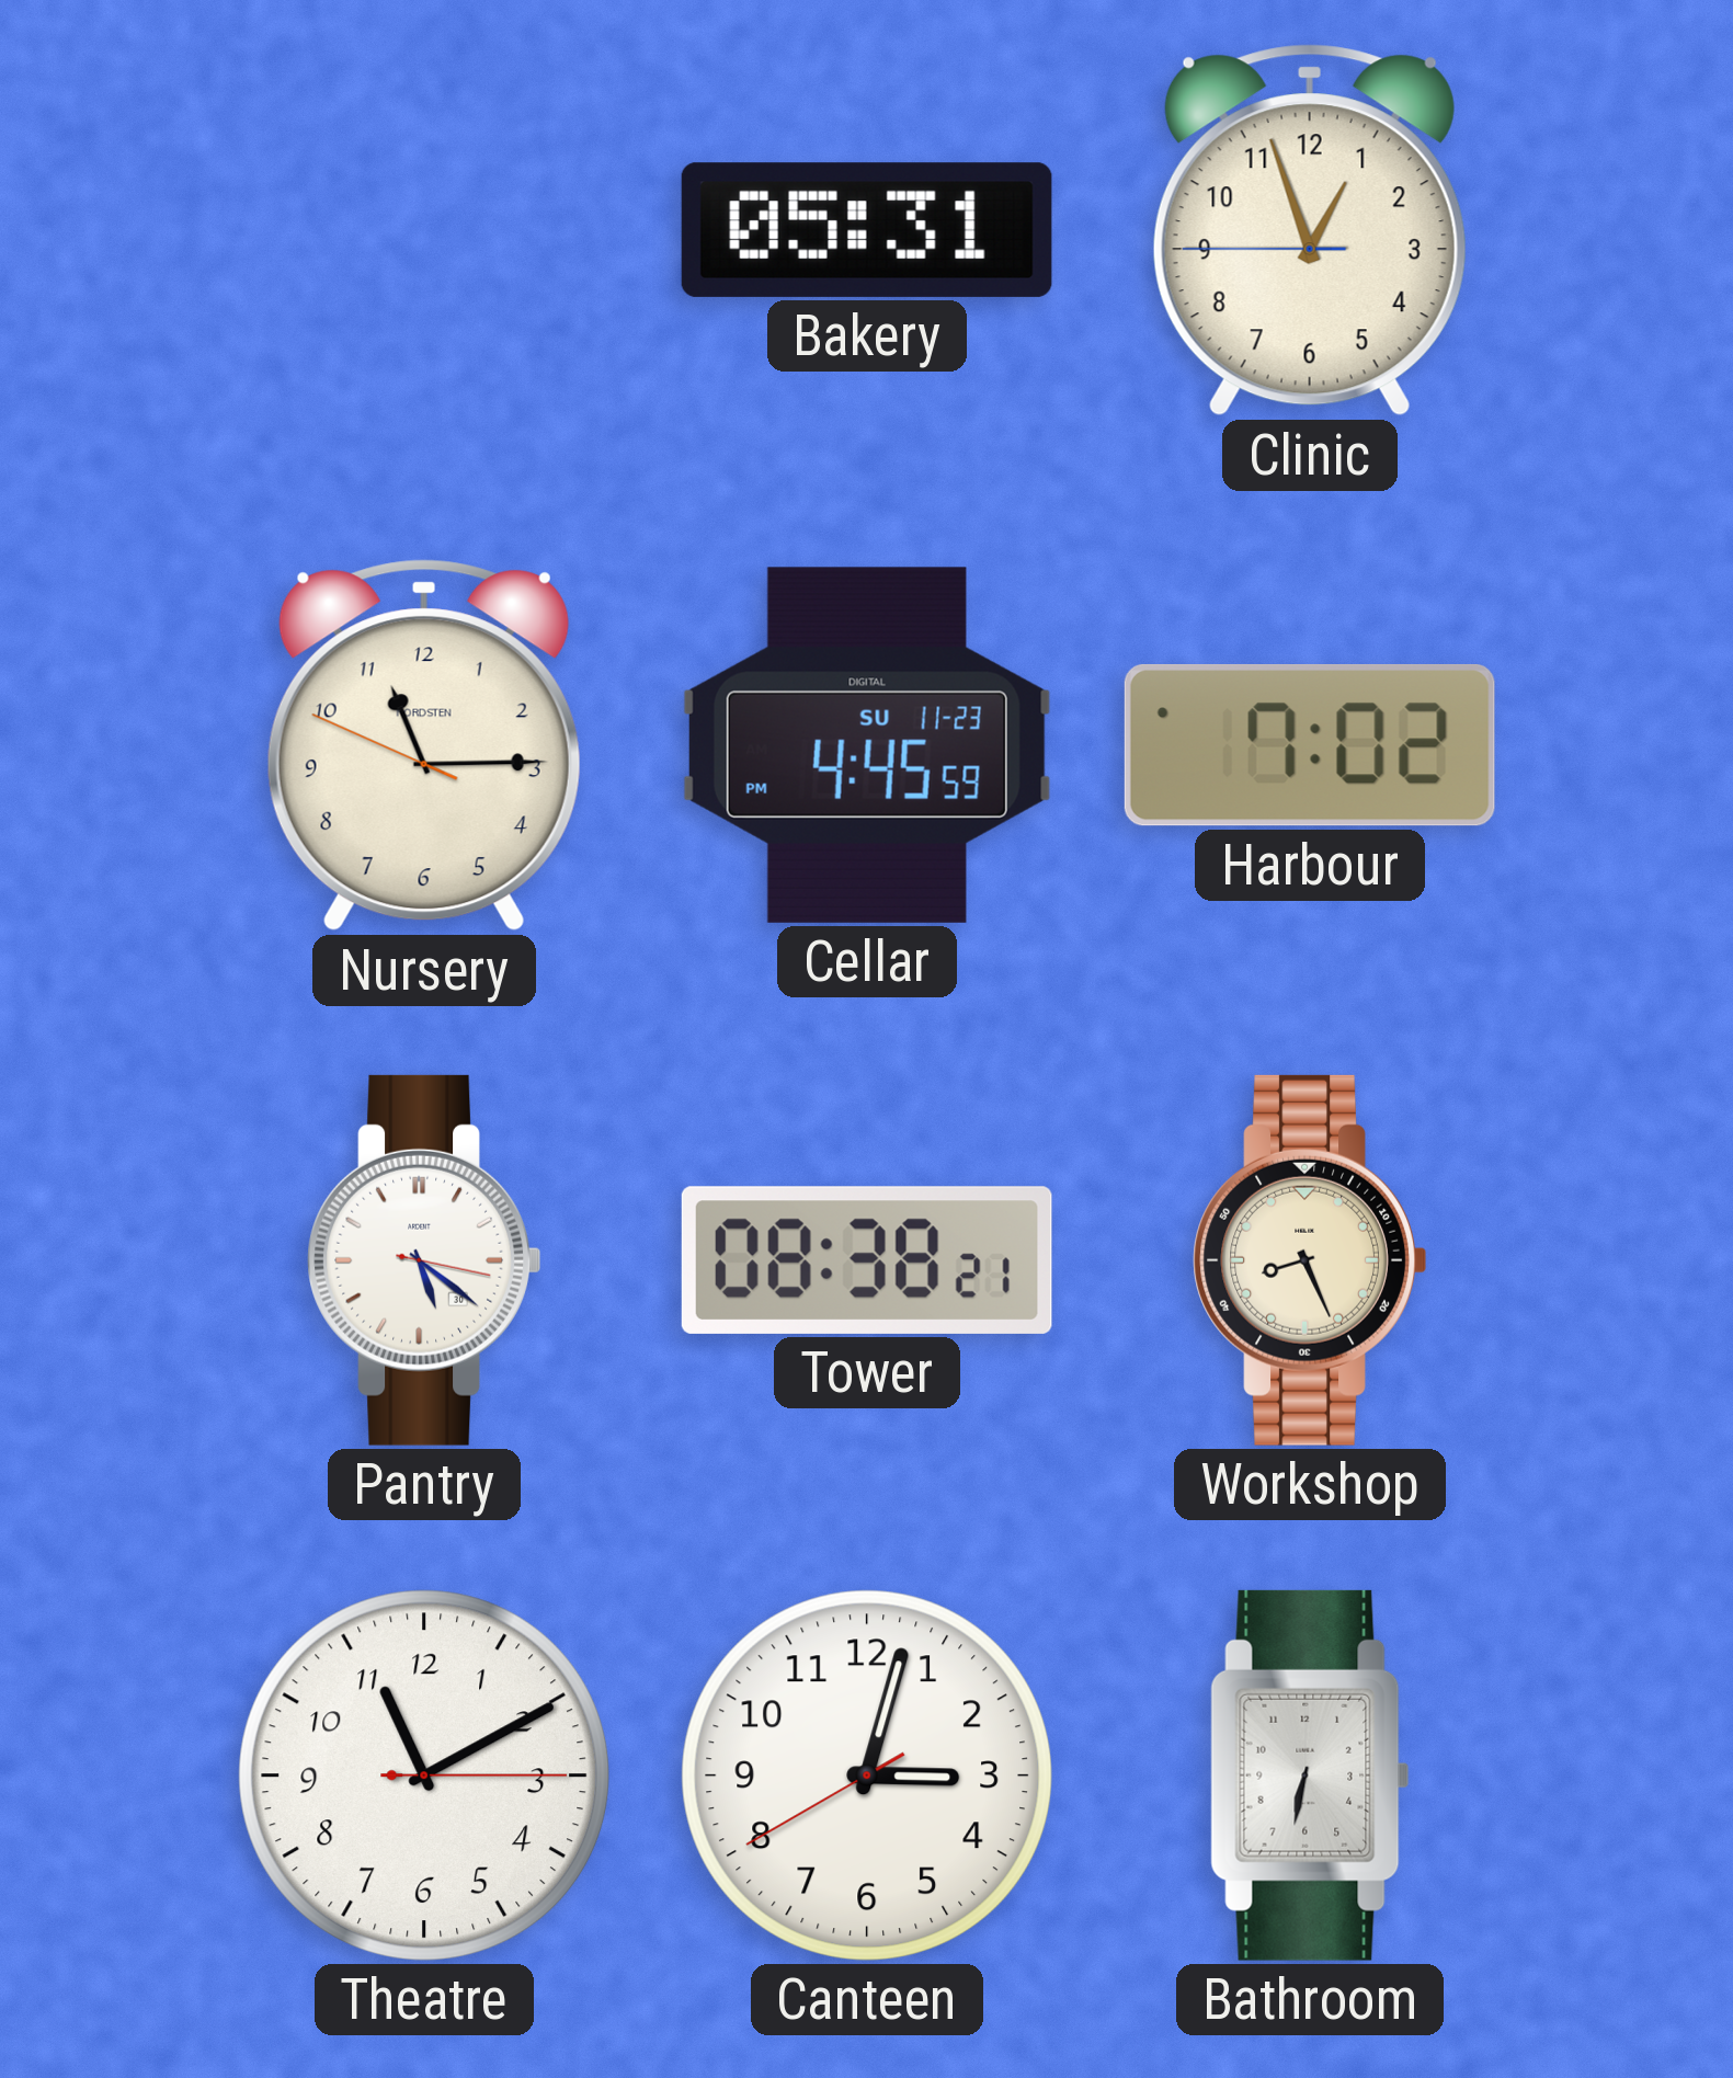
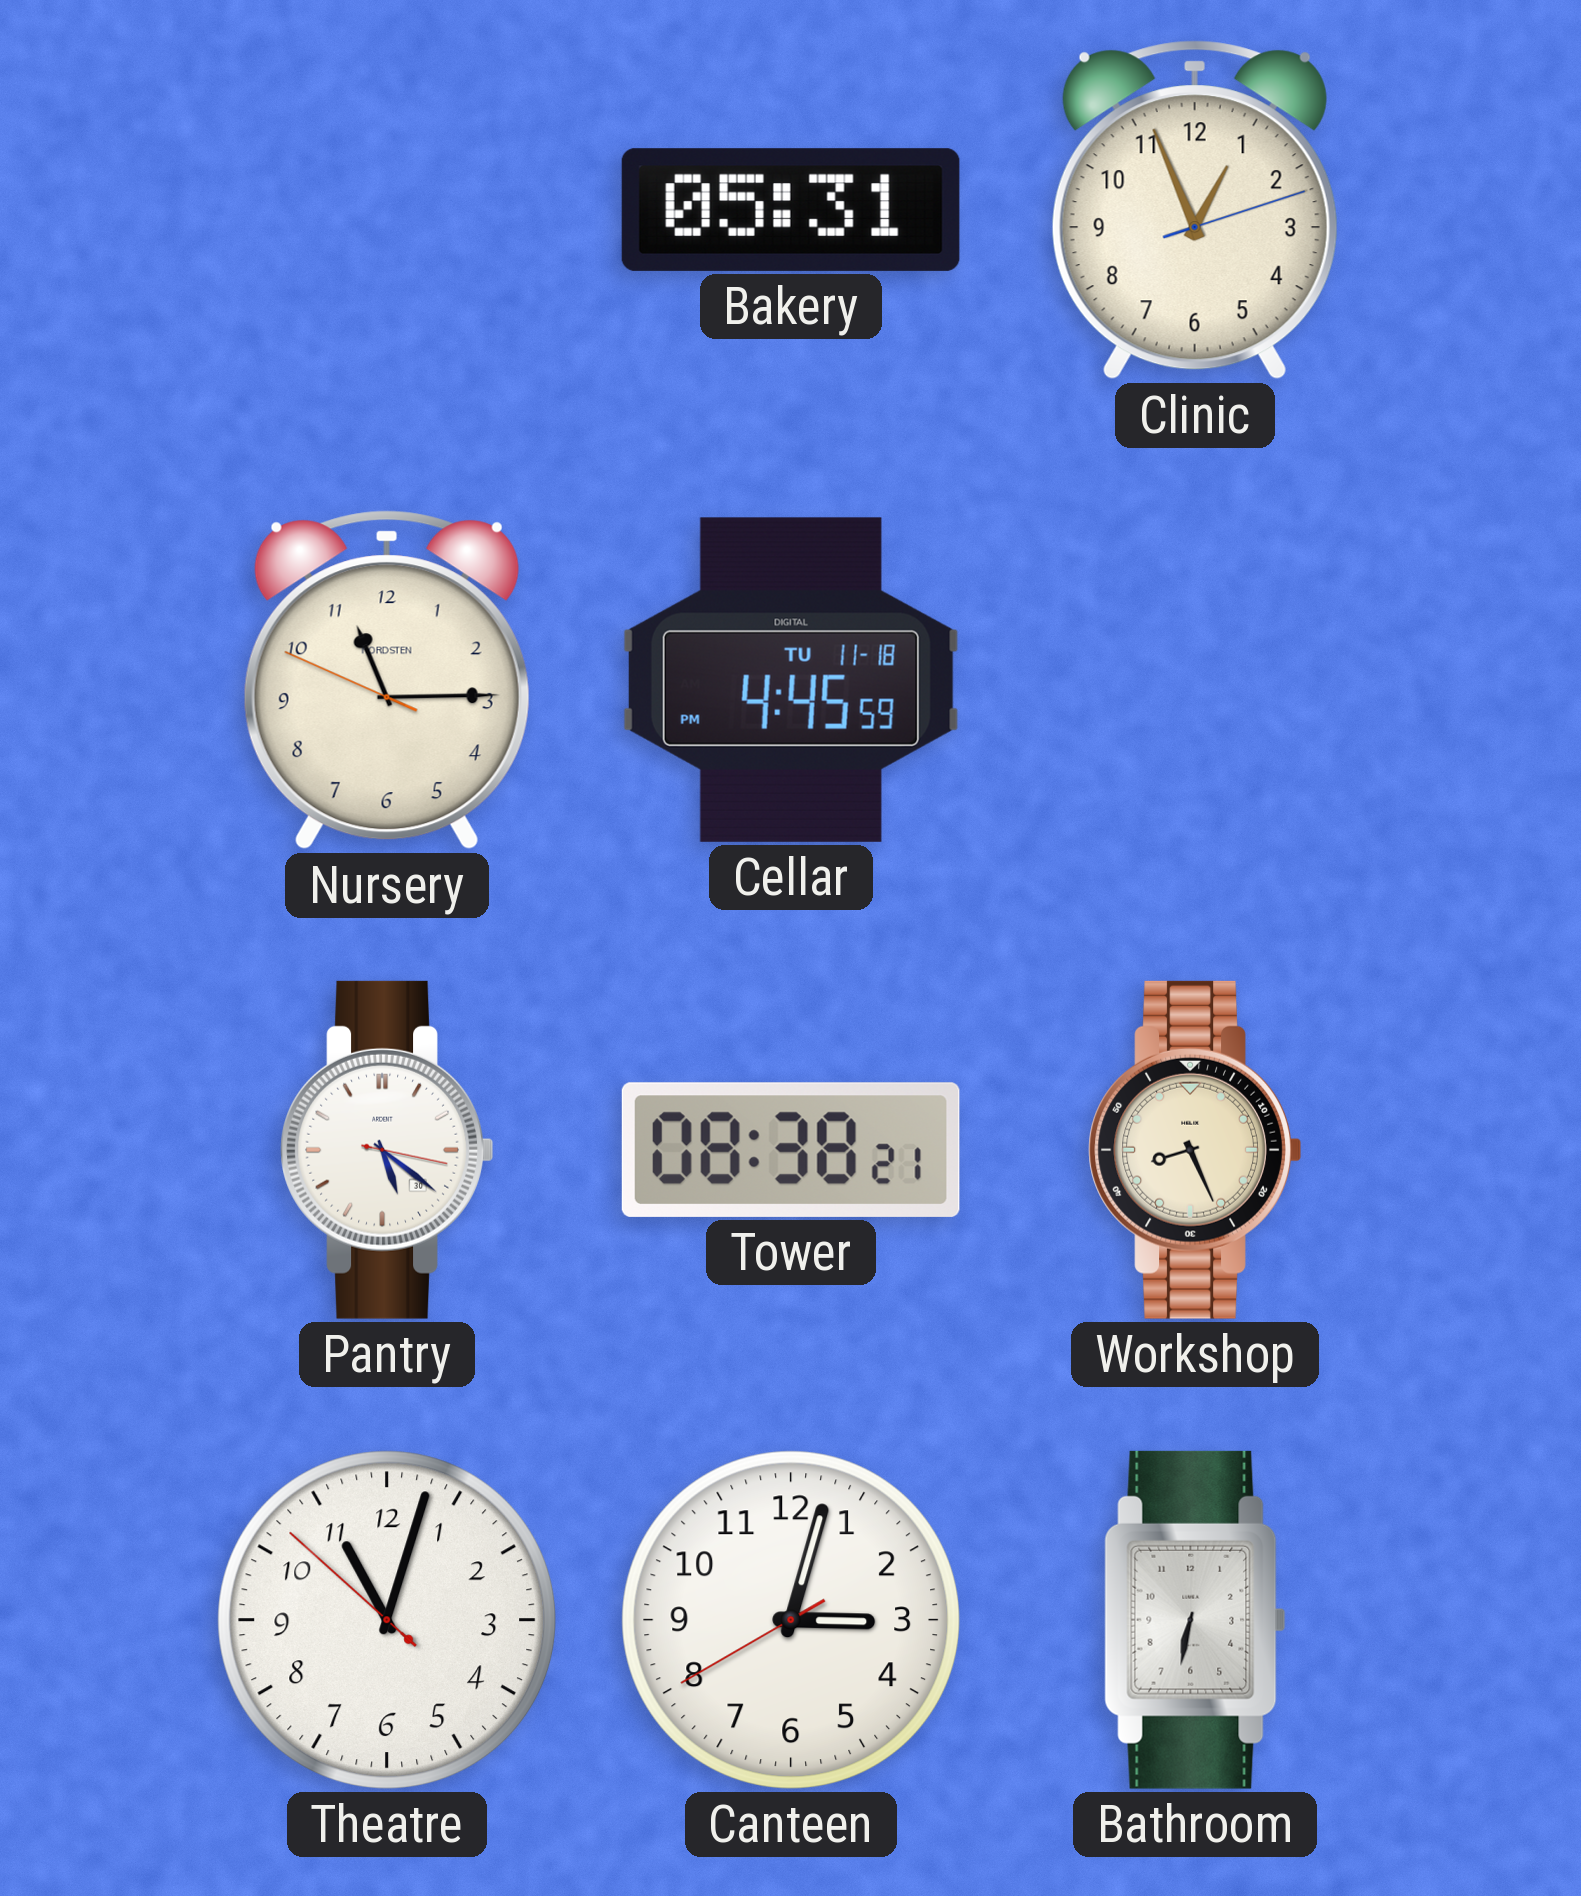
Clinic: 12:56:45 -> 12:56:12 (1195, 210)
Cellar date: SU 11-23 -> TU 11-18 (791, 680)
Harbour: 7:02 -> none (1310, 745)
Theatre: 11:10 -> 11:02 (386, 1620)
